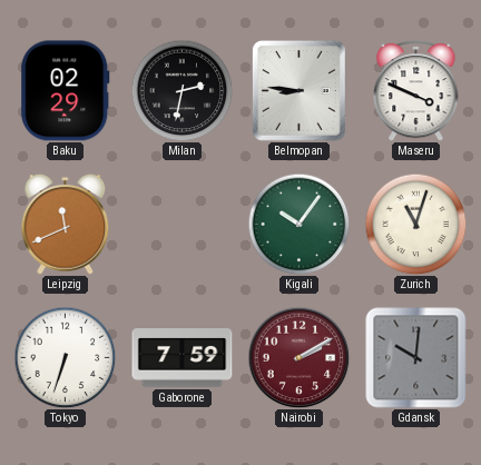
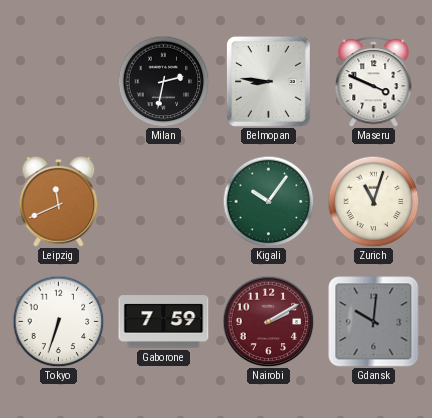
Baku: 02:29 -> none (66, 91)
